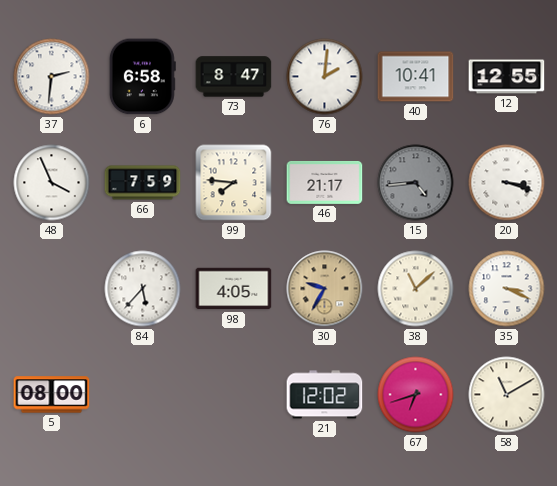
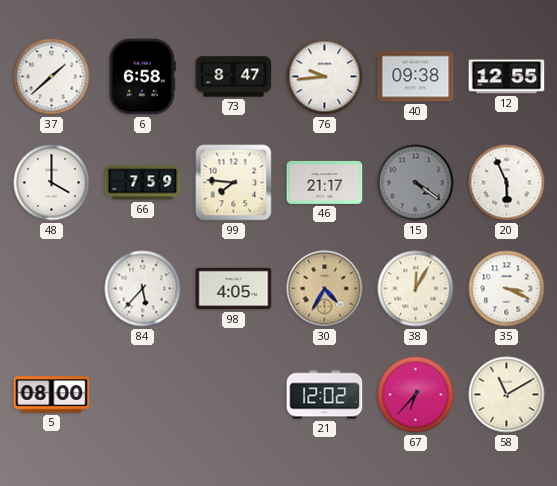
37: 2:31 -> 1:38 (52, 77)
76: 2:01 -> 9:44 (325, 77)
40: 10:41 -> 09:38 (416, 77)
48: 3:56 -> 4:00 (52, 183)
15: 4:44 -> 4:21 (416, 183)
20: 3:18 -> 5:56 (507, 183)
30: 9:35 -> 4:35 (325, 289)
38: 11:08 -> 12:05 (416, 289)
67: 6:42 -> 6:37 (416, 395)
